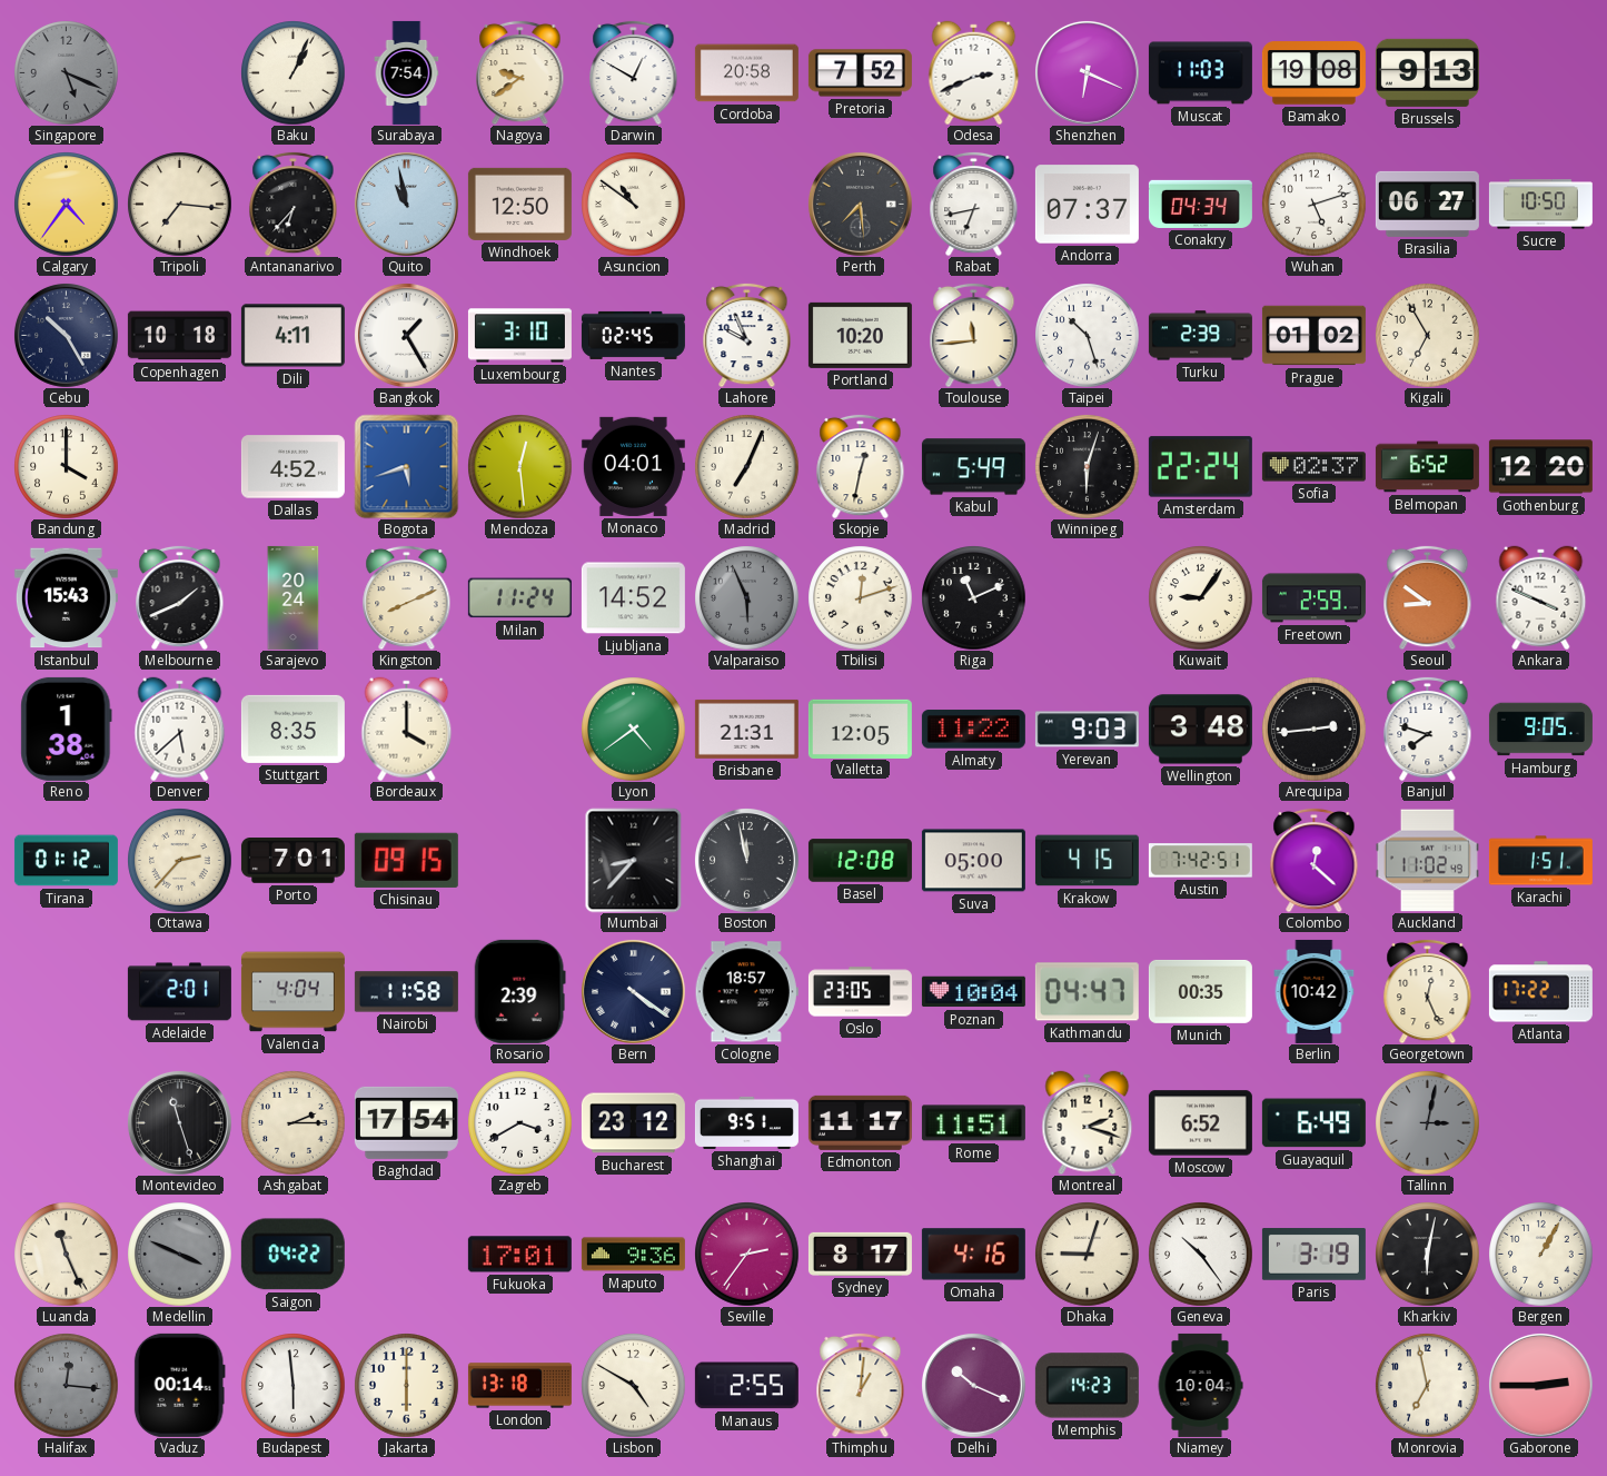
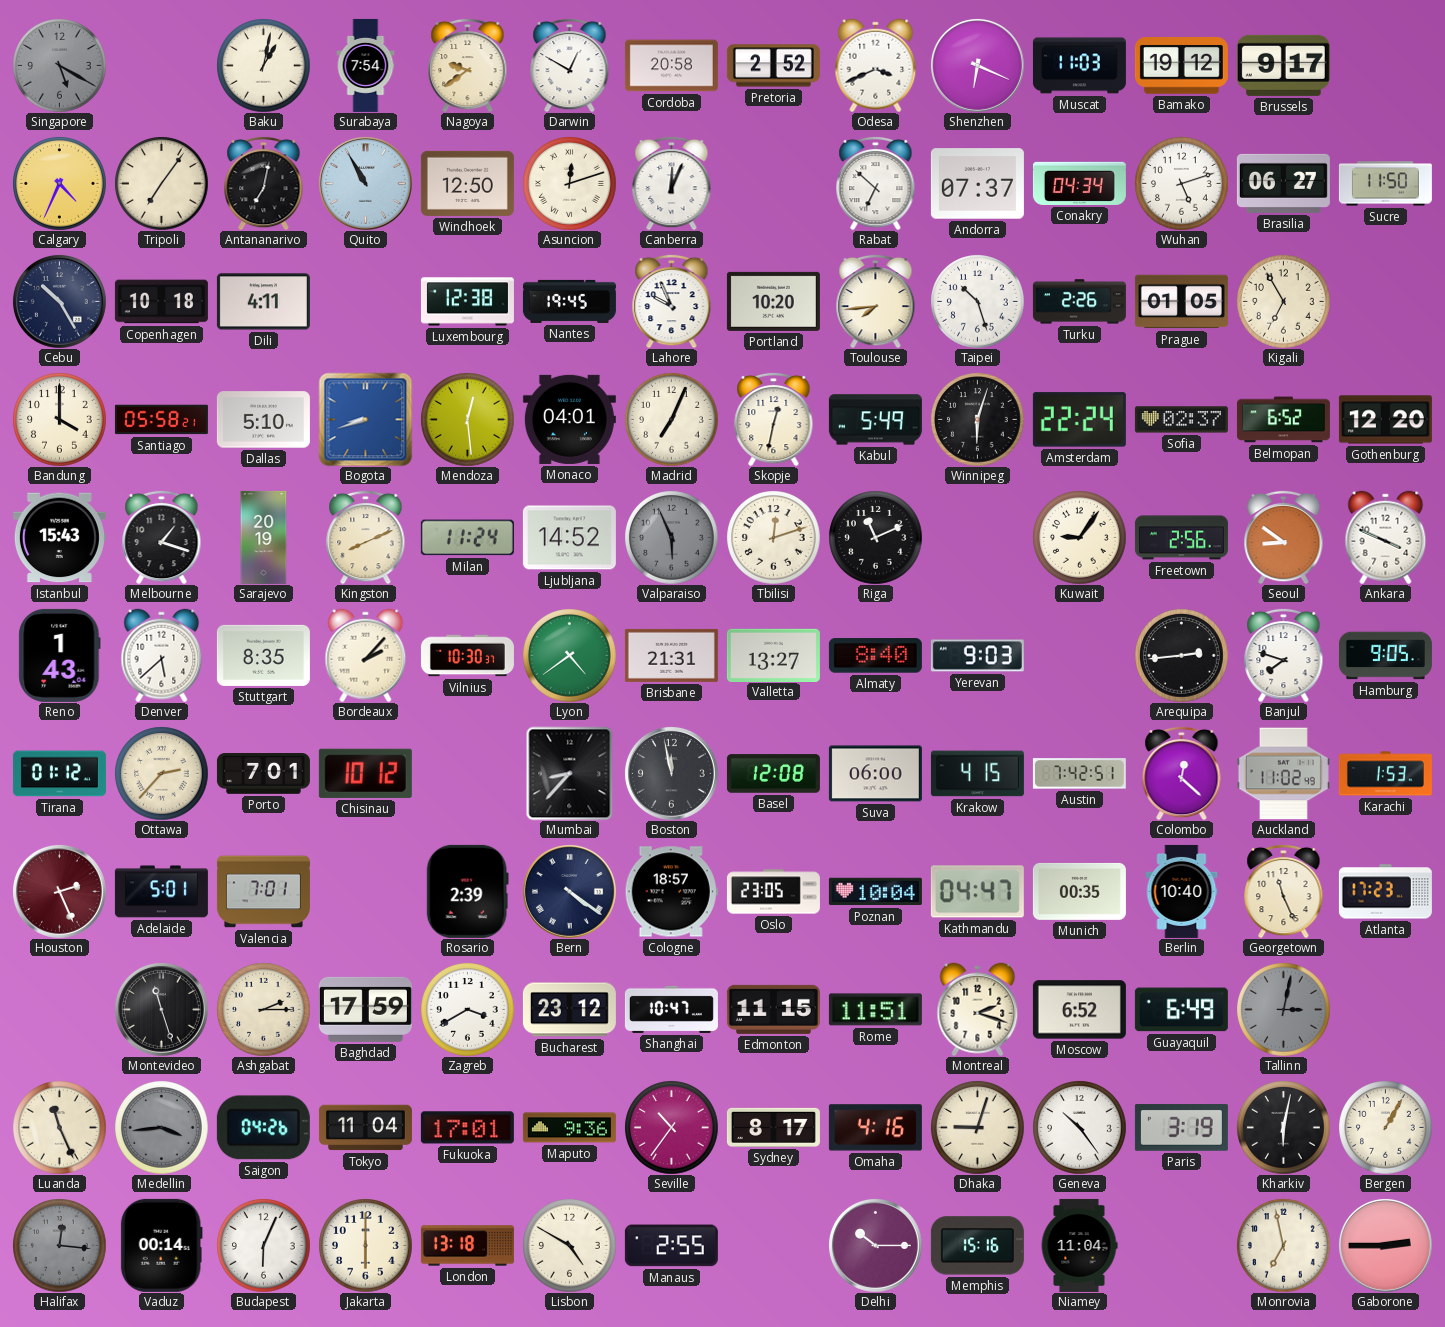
Singapore: 5:19 -> 5:20 (59, 65)
Baku: 1:04 -> 1:02 (263, 65)
Pretoria: 7:52 -> 2:52 (773, 66)
Odesa: 2:41 -> 3:41 (876, 65)
Bamako: 19:08 -> 19:12 (1181, 66)
Brussels: 9:13 -> 9:17 (1283, 65)
Calgary: 4:36 -> 4:34 (59, 183)
Tripoli: 7:16 -> 7:06 (161, 183)
Antananarivo: 6:37 -> 7:02 (264, 183)
Quito: 10:58 -> 10:55 (365, 183)
Asuncion: 10:51 -> 12:12 (569, 183)
Canberra: none -> 12:04 (672, 183)
Perth: 7:29 -> none (860, 204)
Rabat: 6:43 -> 6:52 (876, 183)
Sucre: 10:50 -> 11:50 (1385, 184)
Bangkok: 1:25 -> none (406, 335)
Luxembourg: 3:10 -> 12:38 (467, 302)
Nantes: 02:45 -> 19:45 (569, 301)
Toulouse: 11:44 -> 7:44 (876, 301)
Turku: 2:39 -> 2:26 (1079, 302)
Prague: 01:02 -> 01:05 (1181, 302)
Santiago: none -> 05:58 (161, 420)
Dallas: 4:52 -> 5:10 (263, 420)
Bogota: 5:42 -> 8:42 (365, 419)
Melbourne: 1:41 -> 1:18 (162, 537)
Sarajevo: 20:24 -> 20:19 (264, 537)
Freetown: 2:59 -> 2:56 (1181, 538)
Reno: 1:38 -> 1:43 (60, 655)
Bordeaux: 4:00 -> 2:07 (366, 655)
Vilnius: none -> 10:30 (467, 656)
Valletta: 12:05 -> 13:27 (773, 655)
Almaty: 11:22 -> 8:40 (875, 656)
Wellington: 3:48 -> none (1200, 730)
Chisinau: 09:15 -> 10:12 (365, 773)
Suva: 05:00 -> 06:00 (875, 774)
Karachi: 1:51 -> 1:53 (1385, 774)
Houston: none -> 2:26 (59, 891)
Adelaide: 2:01 -> 5:01 (161, 892)
Valencia: 4:04 -> 7:01 (263, 892)
Nairobi: 11:58 -> none (406, 992)
Berlin: 10:42 -> 10:40 (1182, 891)
Georgetown: 12:26 -> 11:26 (1284, 891)
Atlanta: 17:22 -> 17:23 (1385, 892)
Baghdad: 17:54 -> 17:59 (365, 1009)
Shanghai: 9:51 -> 10:47 (671, 1009)
Edmonton: 11:17 -> 11:15 (773, 1009)
Medellin: 3:49 -> 3:44 (161, 1127)
Saigon: 04:22 -> 04:26 (263, 1128)
Tokyo: none -> 11:04 (365, 1128)
Seville: 2:36 -> 10:36 (671, 1127)
Budapest: 5:59 -> 6:04 (263, 1245)
Thimphu: 1:01 -> none (861, 1385)
Delhi: 10:19 -> 10:15 (875, 1245)
Memphis: 14:23 -> 15:16 (977, 1246)
Niamey: 10:04 -> 11:04 (1079, 1245)
